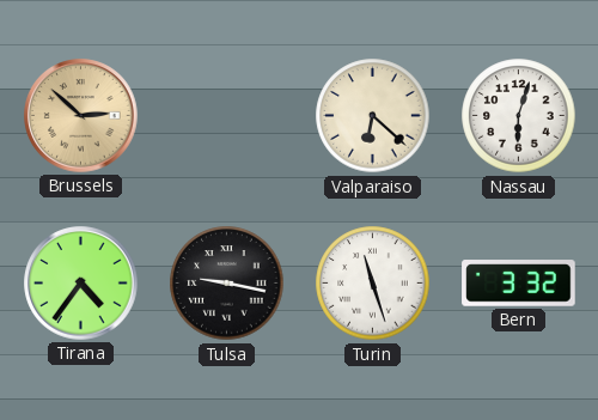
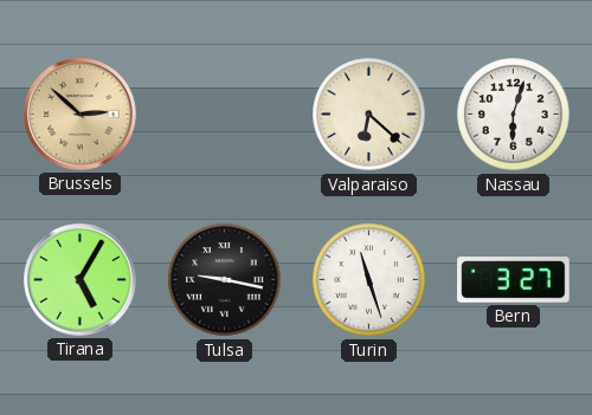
Tirana: 4:36 -> 5:05 (81, 280)
Bern: 3:32 -> 3:27 (514, 280)
